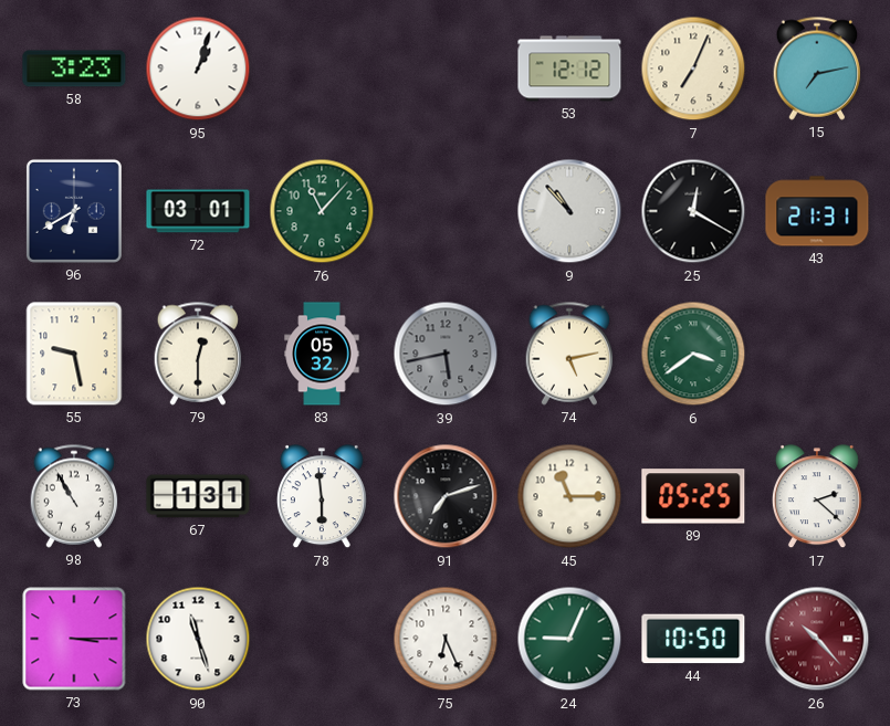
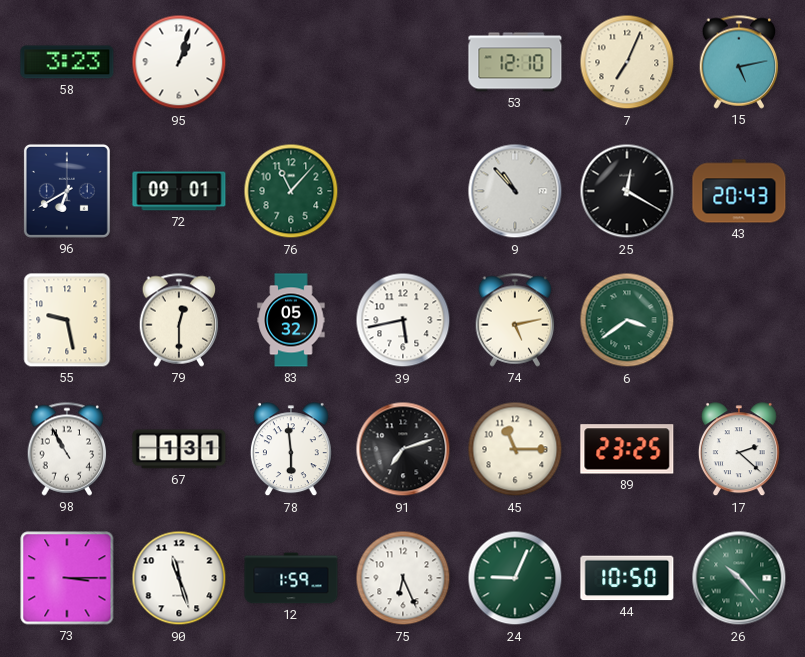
53: 12:12 -> 12:10 (515, 62)
15: 7:13 -> 5:13 (739, 62)
72: 03:01 -> 09:01 (179, 191)
43: 21:31 -> 20:43 (739, 191)
39 dial: grey -> white (403, 320)
89: 05:25 -> 23:25 (627, 449)
12: none -> 1:59 (291, 578)
26 dial: burgundy -> green (739, 578)
